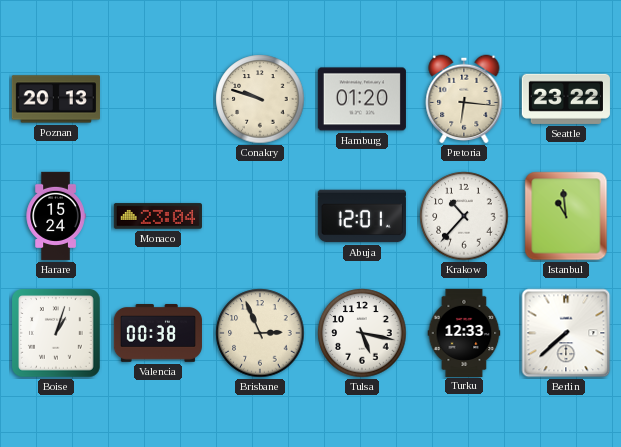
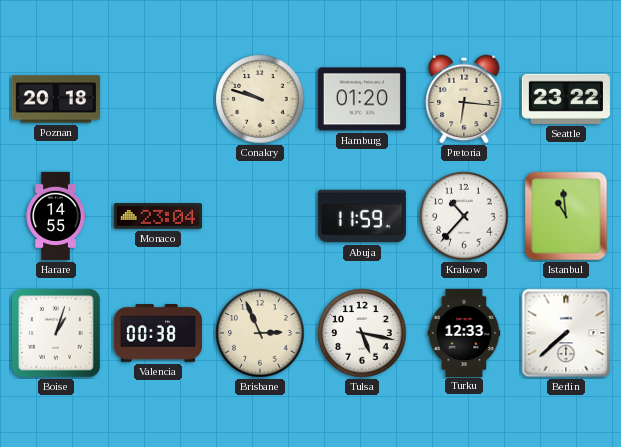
Poznan: 20:13 -> 20:18 (56, 99)
Harare: 15:24 -> 14:55 (56, 216)
Abuja: 12:01 -> 11:59 (362, 216)
